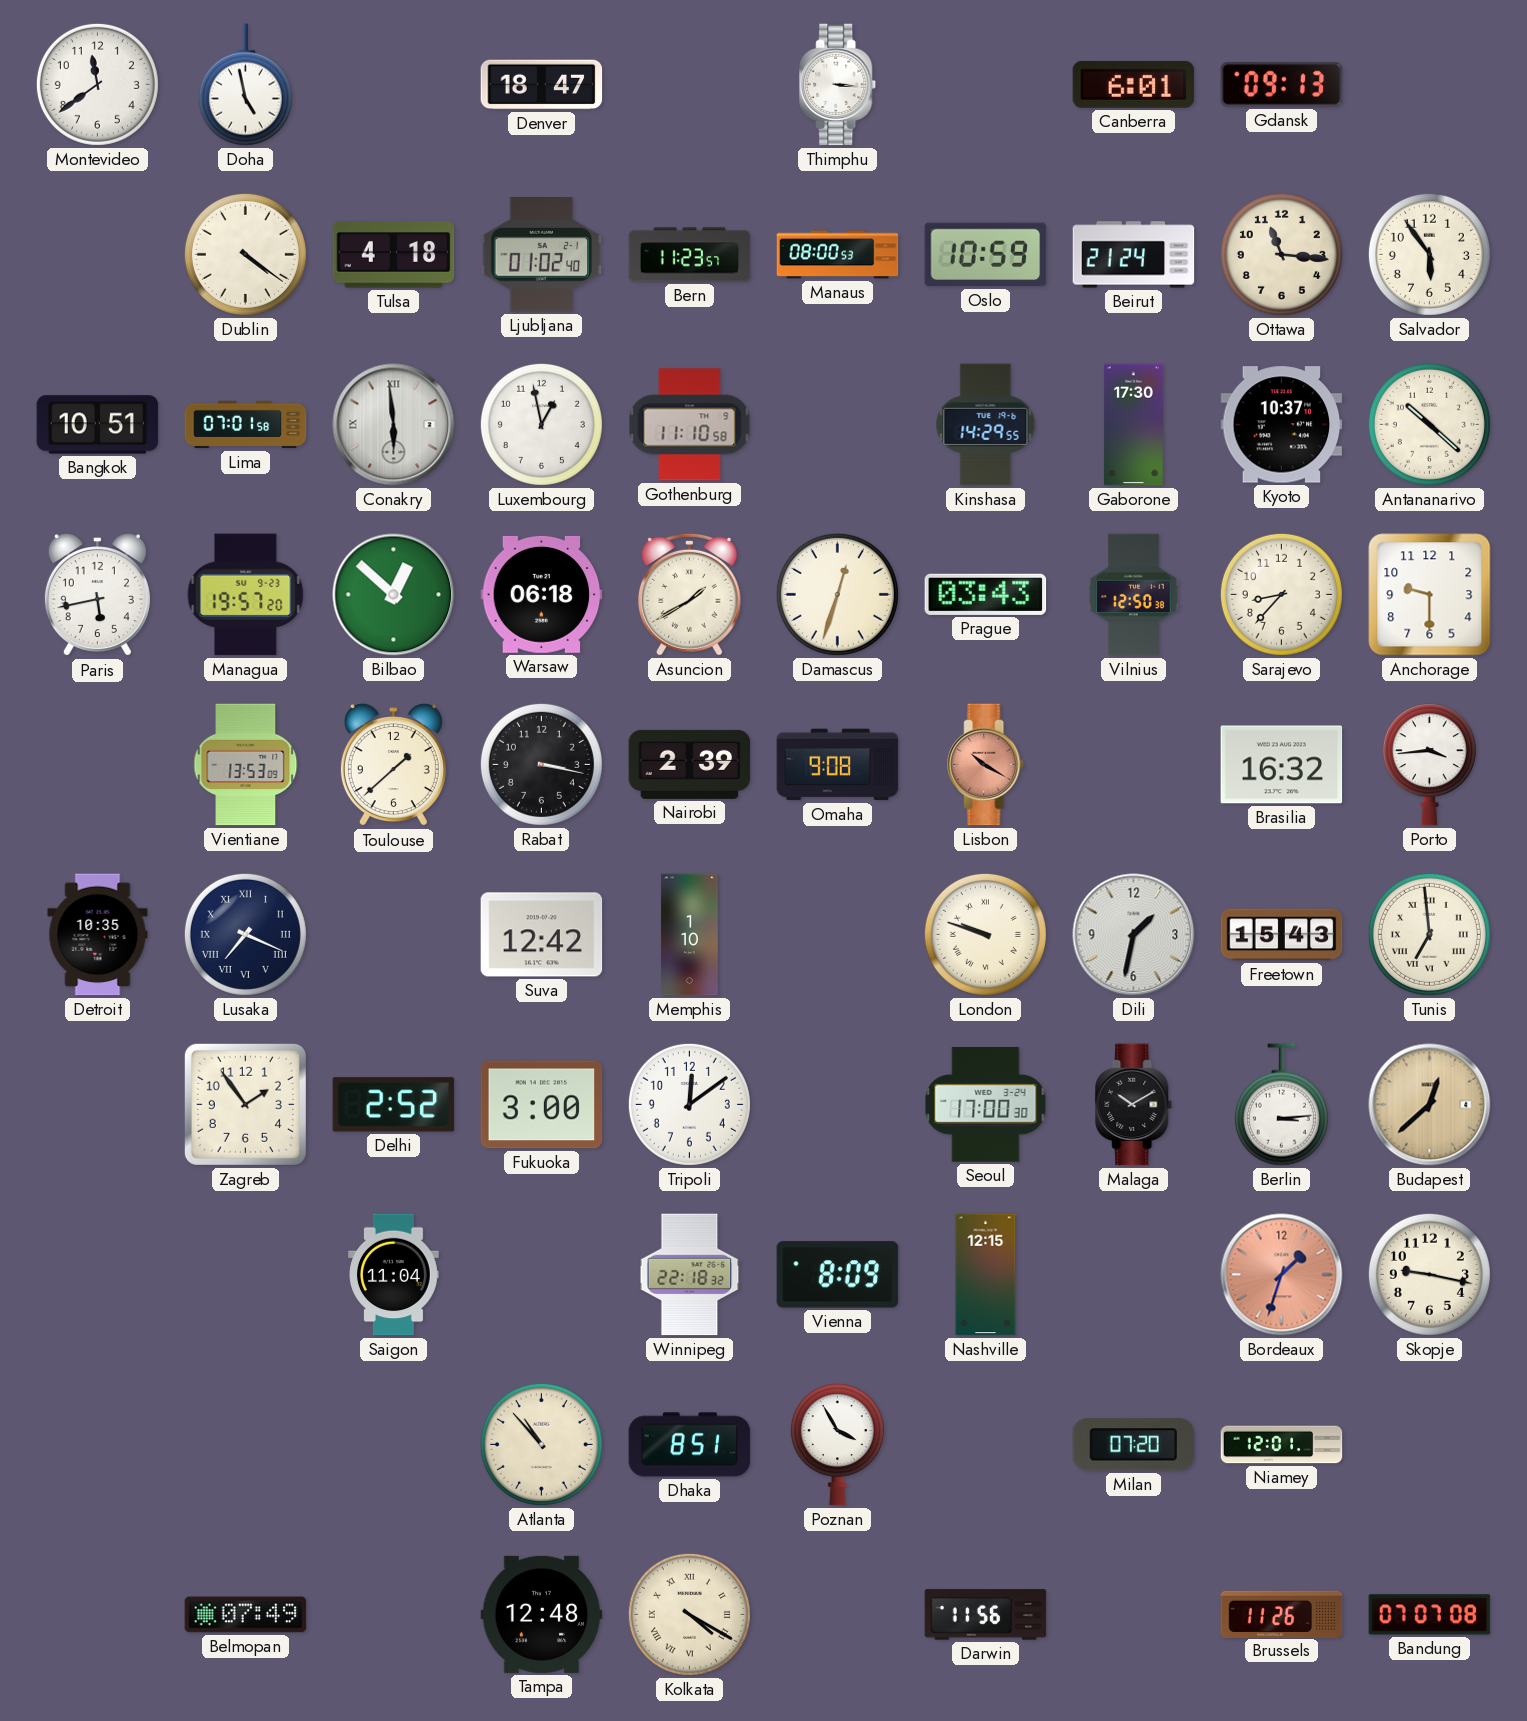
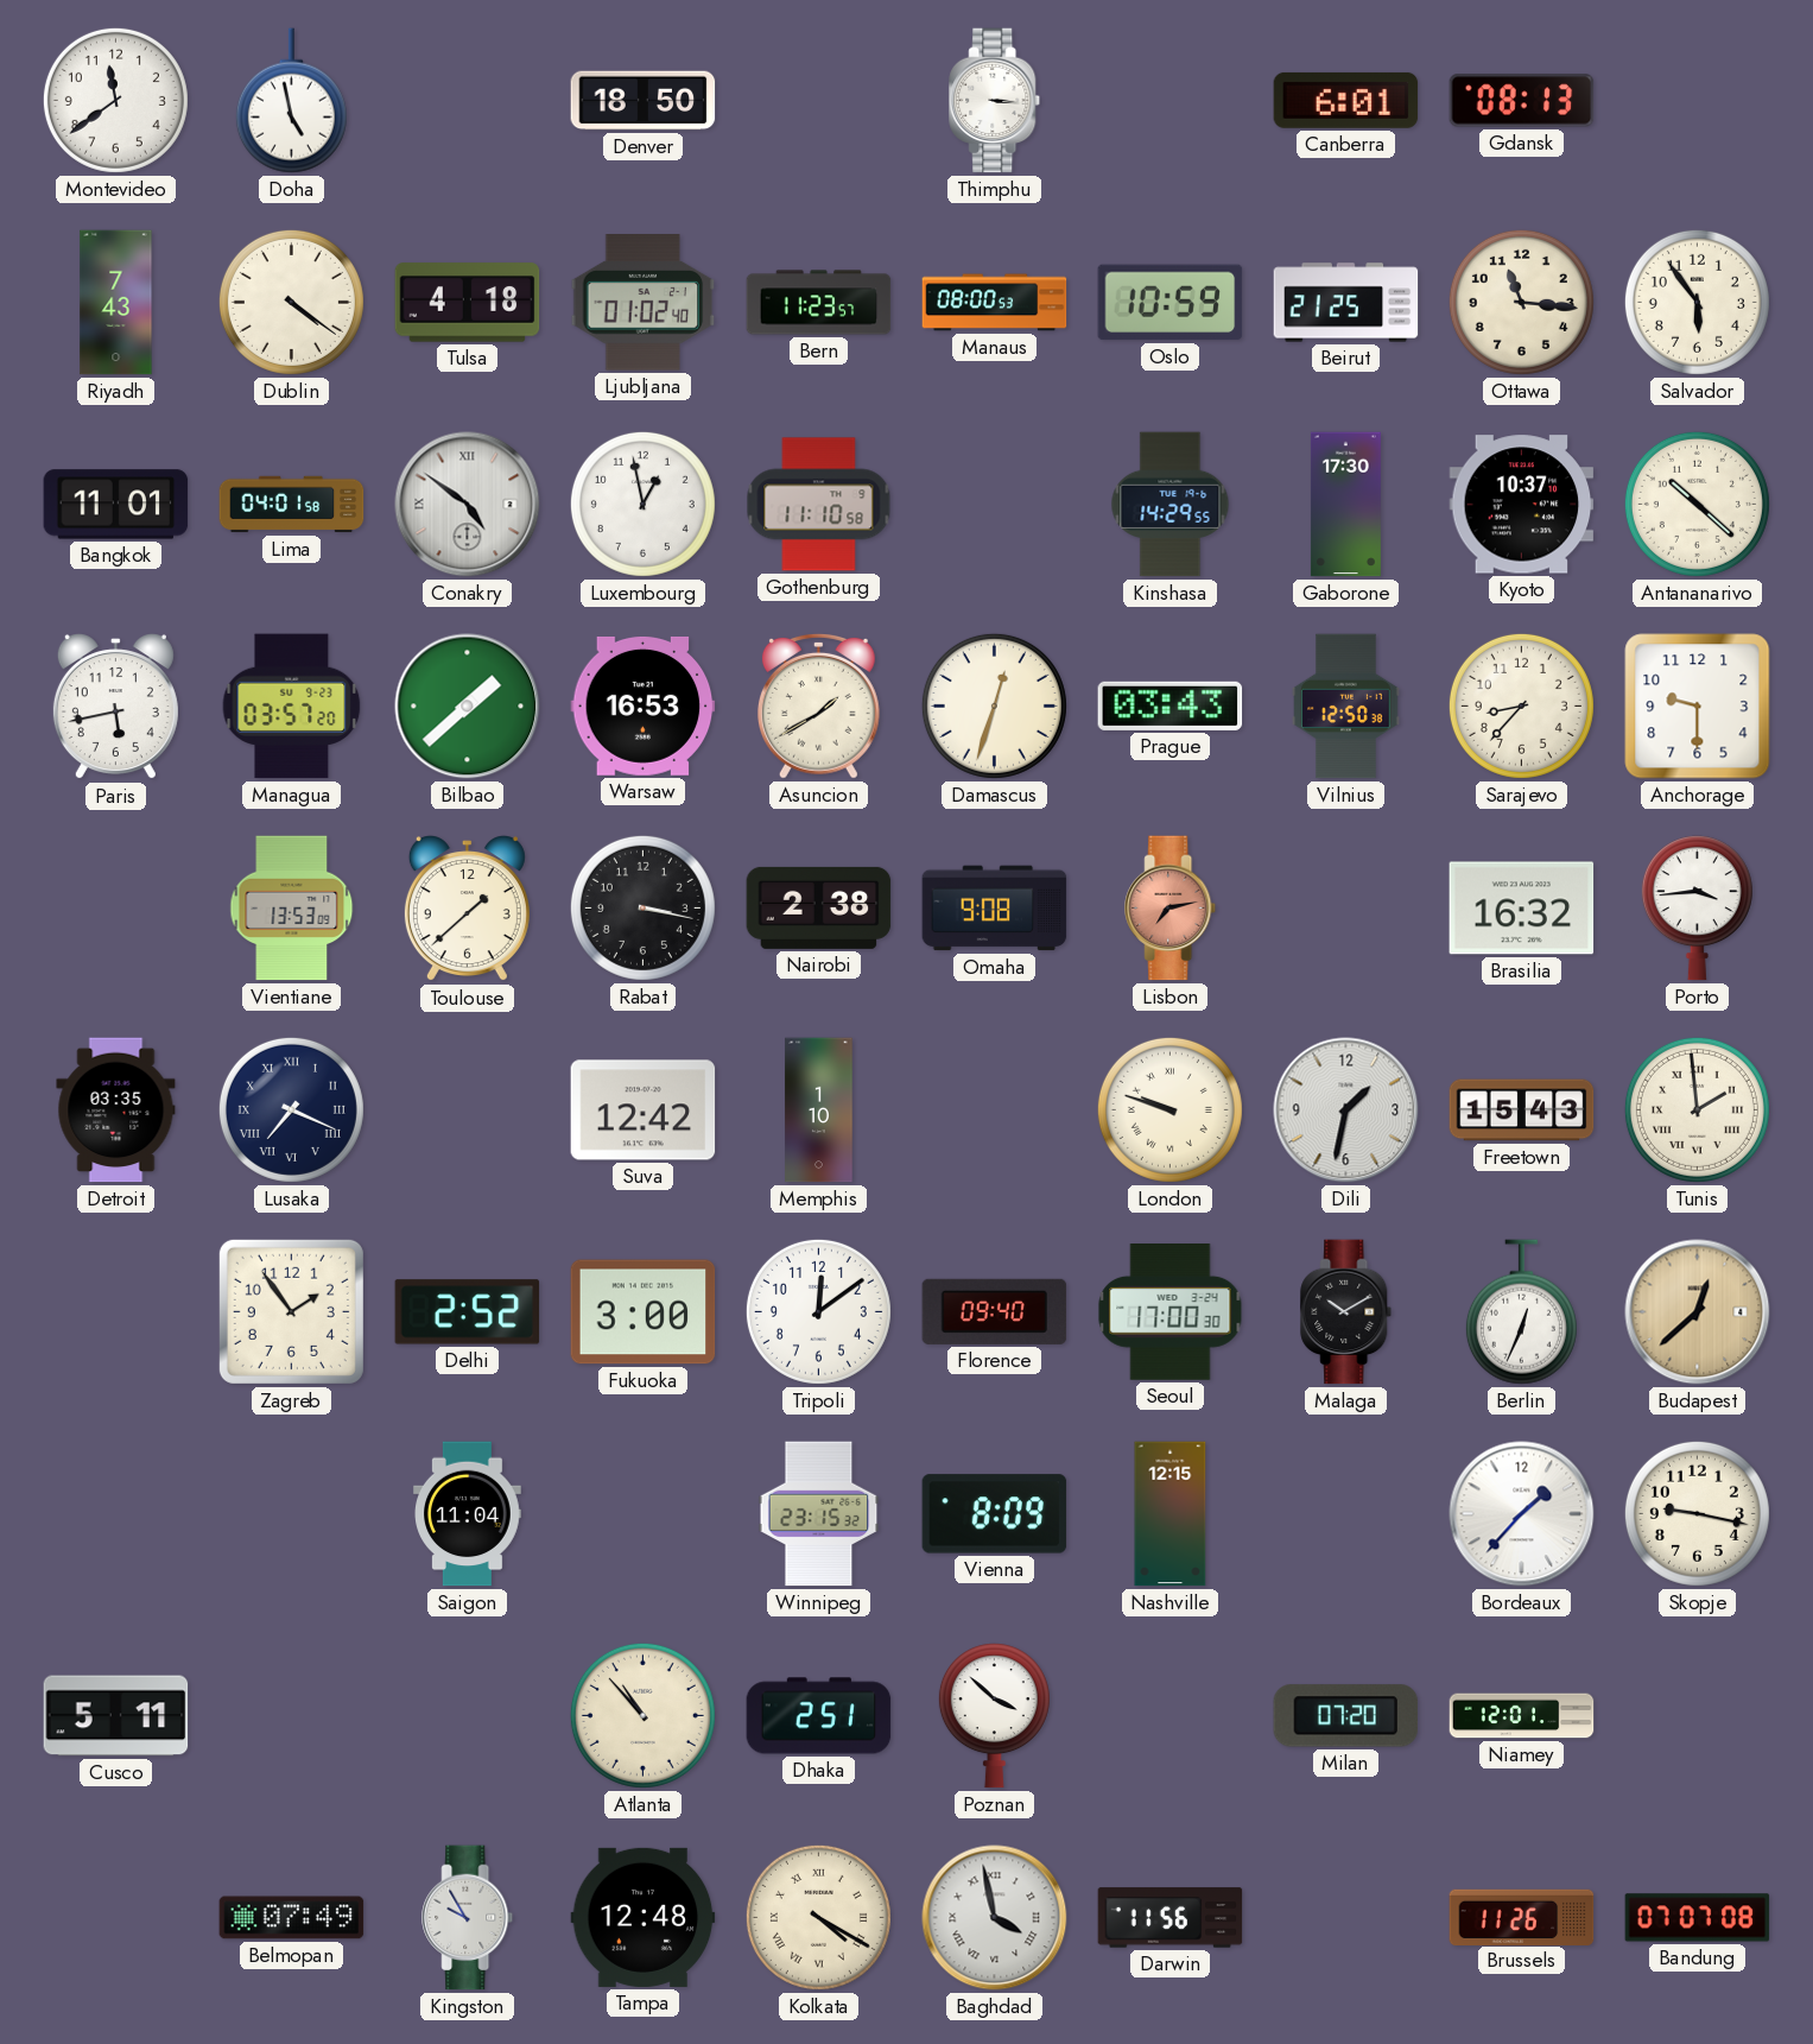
Denver: 18:47 -> 18:50 (644, 101)
Gdansk: 09:13 -> 08:13 (1522, 101)
Riyadh: none -> 7:43 (116, 303)
Beirut: 21:24 -> 21:25 (1346, 303)
Bangkok: 10:51 -> 11:01 (116, 505)
Lima: 07:01 -> 04:01 (292, 505)
Conakry: 5:59 -> 4:51 (468, 505)
Managua: 19:57 -> 03:57 (292, 707)
Bilbao: 12:52 -> 1:38 (468, 707)
Warsaw: 06:18 -> 16:53 (644, 705)
Nairobi: 2:39 -> 2:38 (819, 907)
Lisbon: 10:20 -> 7:13 (1171, 909)
Detroit: 10:35 -> 03:35 (116, 1110)
Tunis: 6:59 -> 1:59 (1697, 1109)
Florence: none -> 09:40 (995, 1311)
Berlin: 3:14 -> 12:34 (1521, 1312)
Winnipeg: 22:18 -> 23:15 (819, 1514)
Bordeaux: 1:33 -> 1:37 (1522, 1514)
Bordeaux dial: salmon -> white (1522, 1514)
Cusco: none -> 5:11 (116, 1716)
Dhaka: 8:51 -> 2:51 (819, 1716)
Poznan: 3:55 -> 3:52 (994, 1716)
Kingston: none -> 9:55 (468, 1918)
Baghdad: none -> 3:58 (995, 1918)
